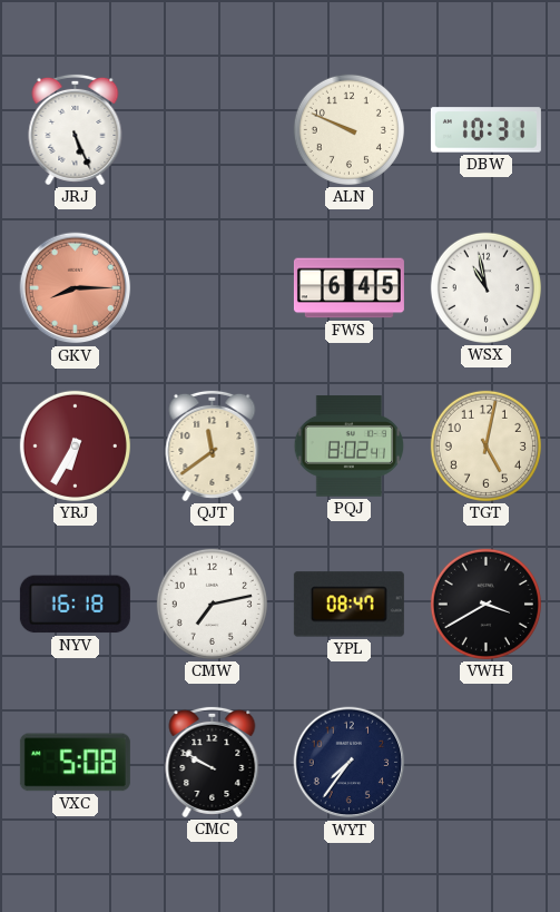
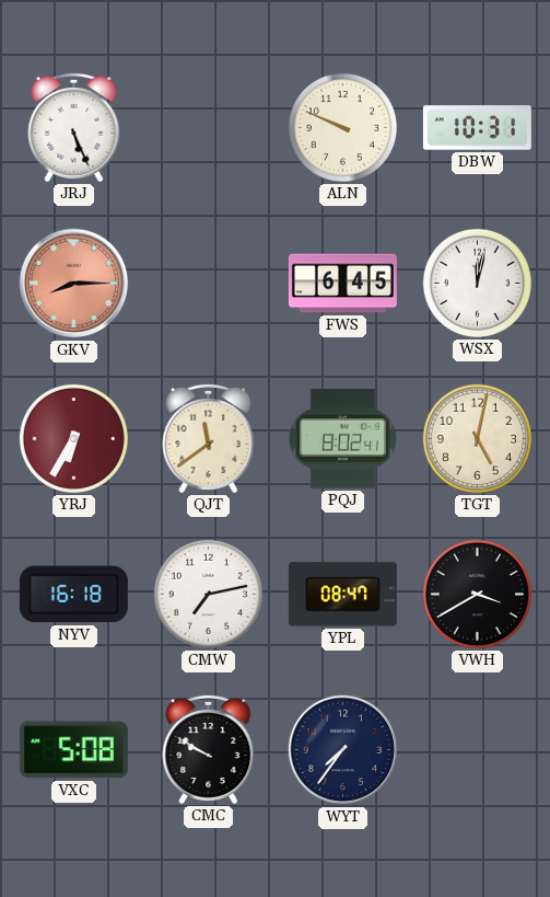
WSX: 10:58 -> 12:02 (477, 283)
